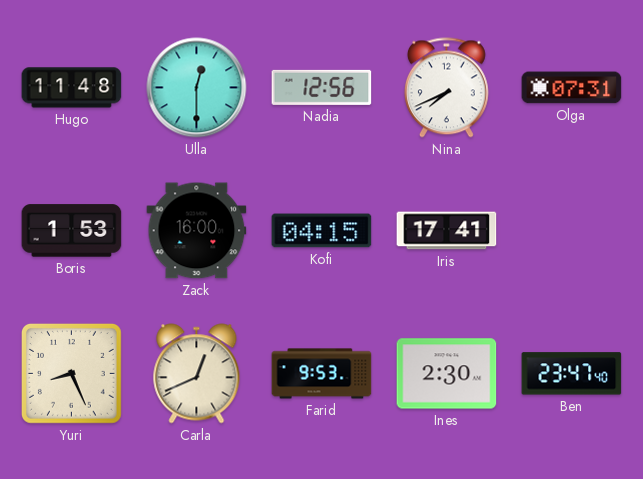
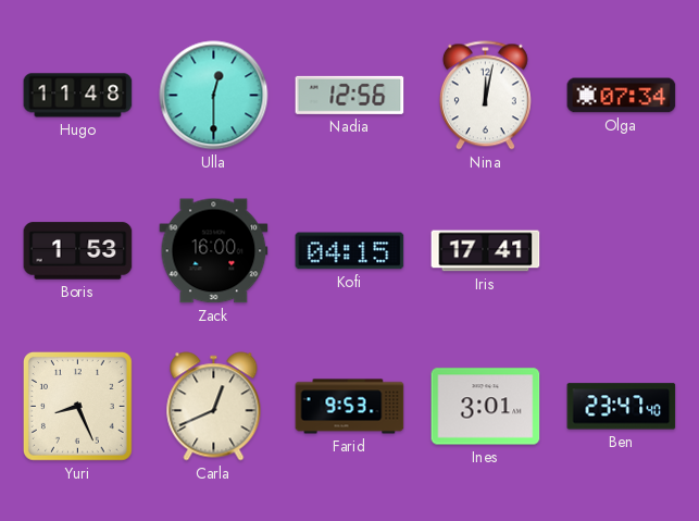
Nina: 7:41 -> 12:02 (485, 96)
Olga: 07:31 -> 07:34 (622, 96)
Ines: 2:30 -> 3:01 (486, 407)
